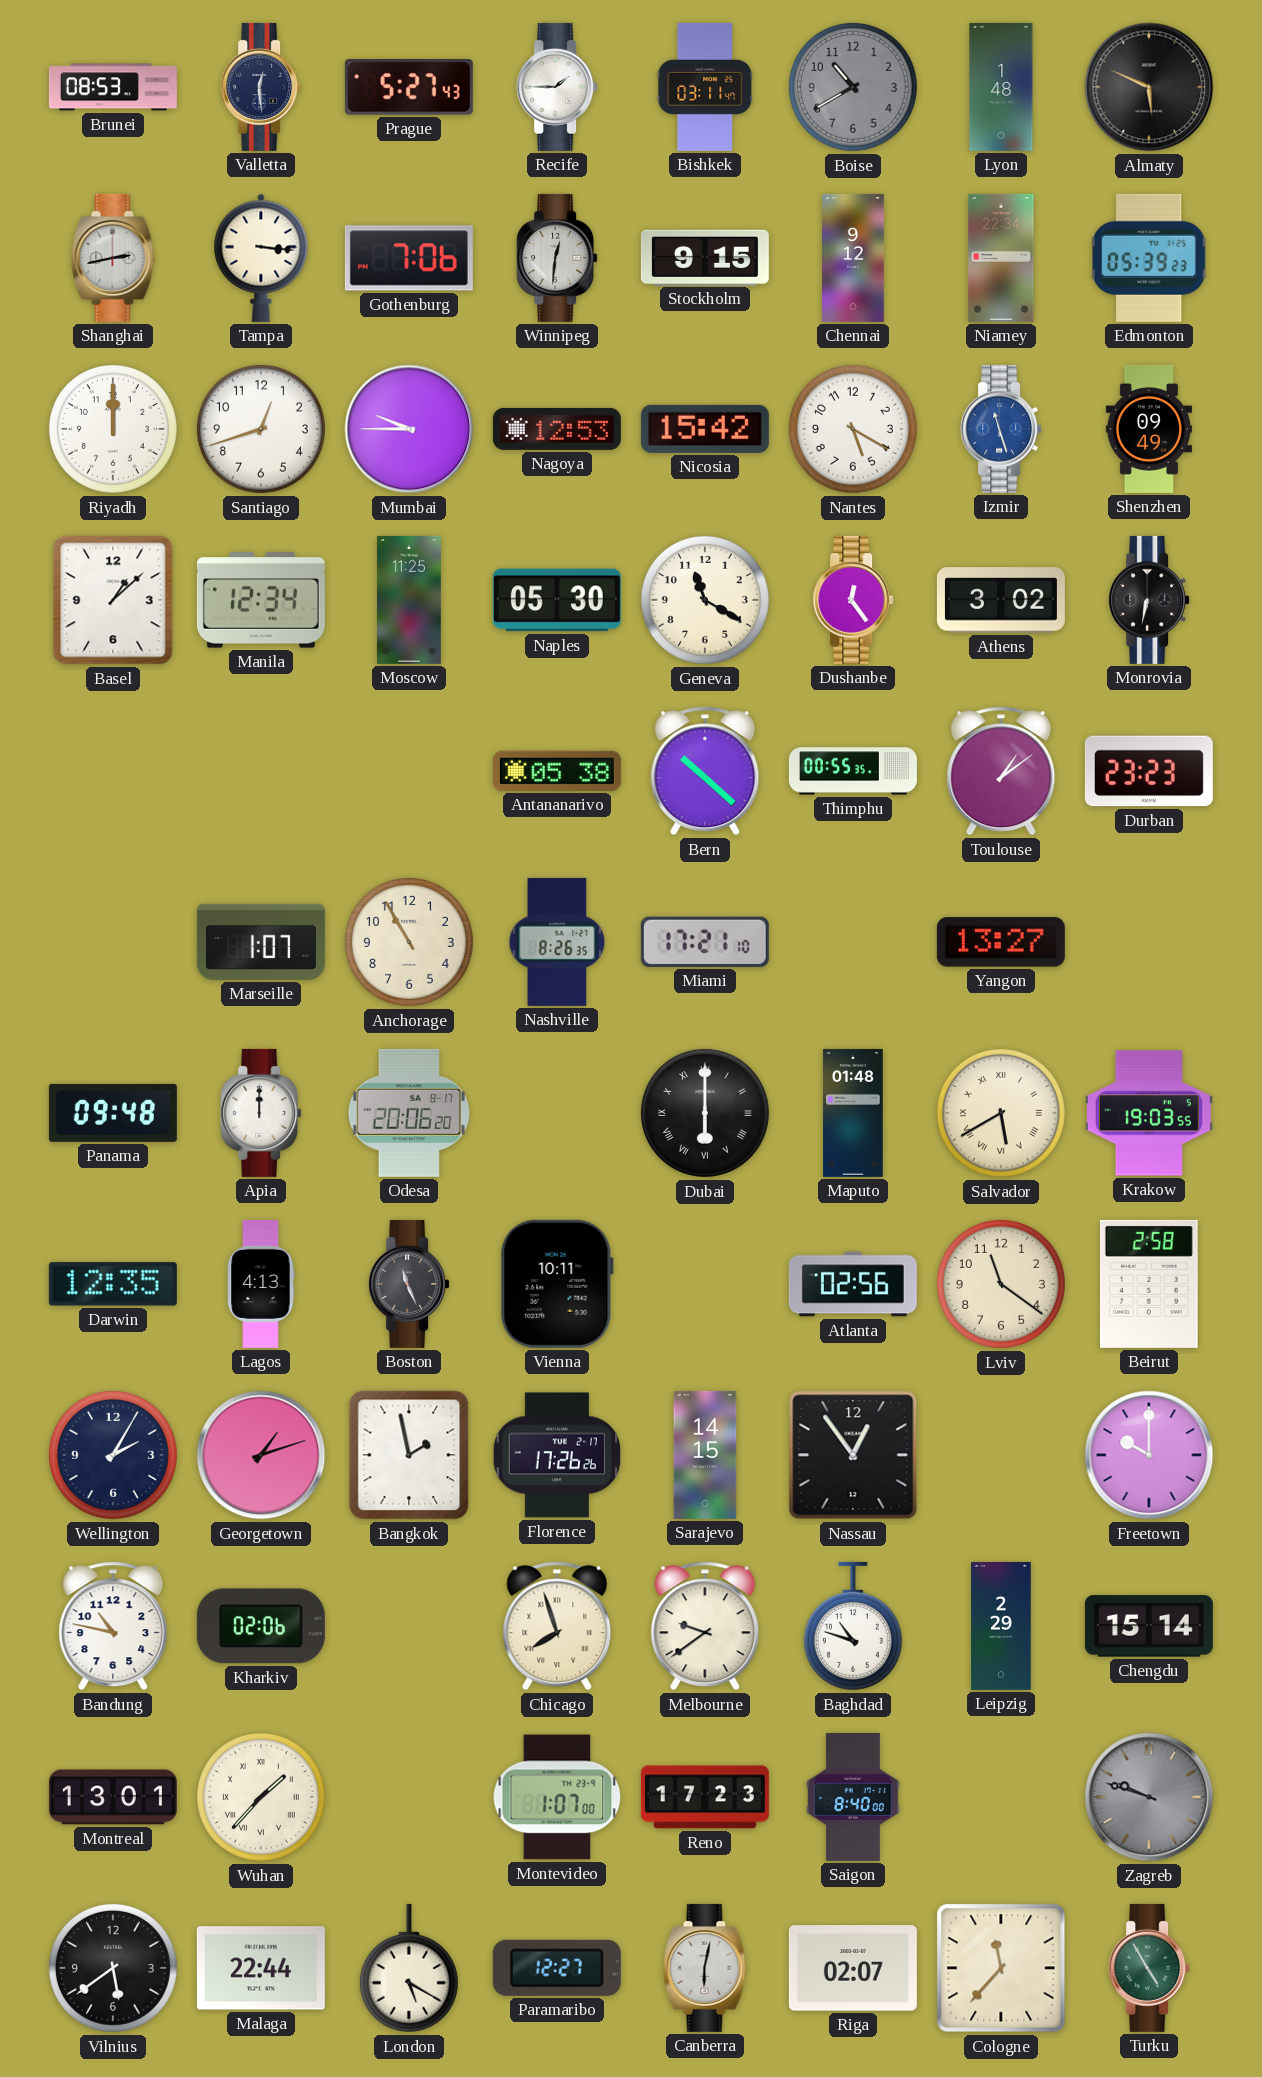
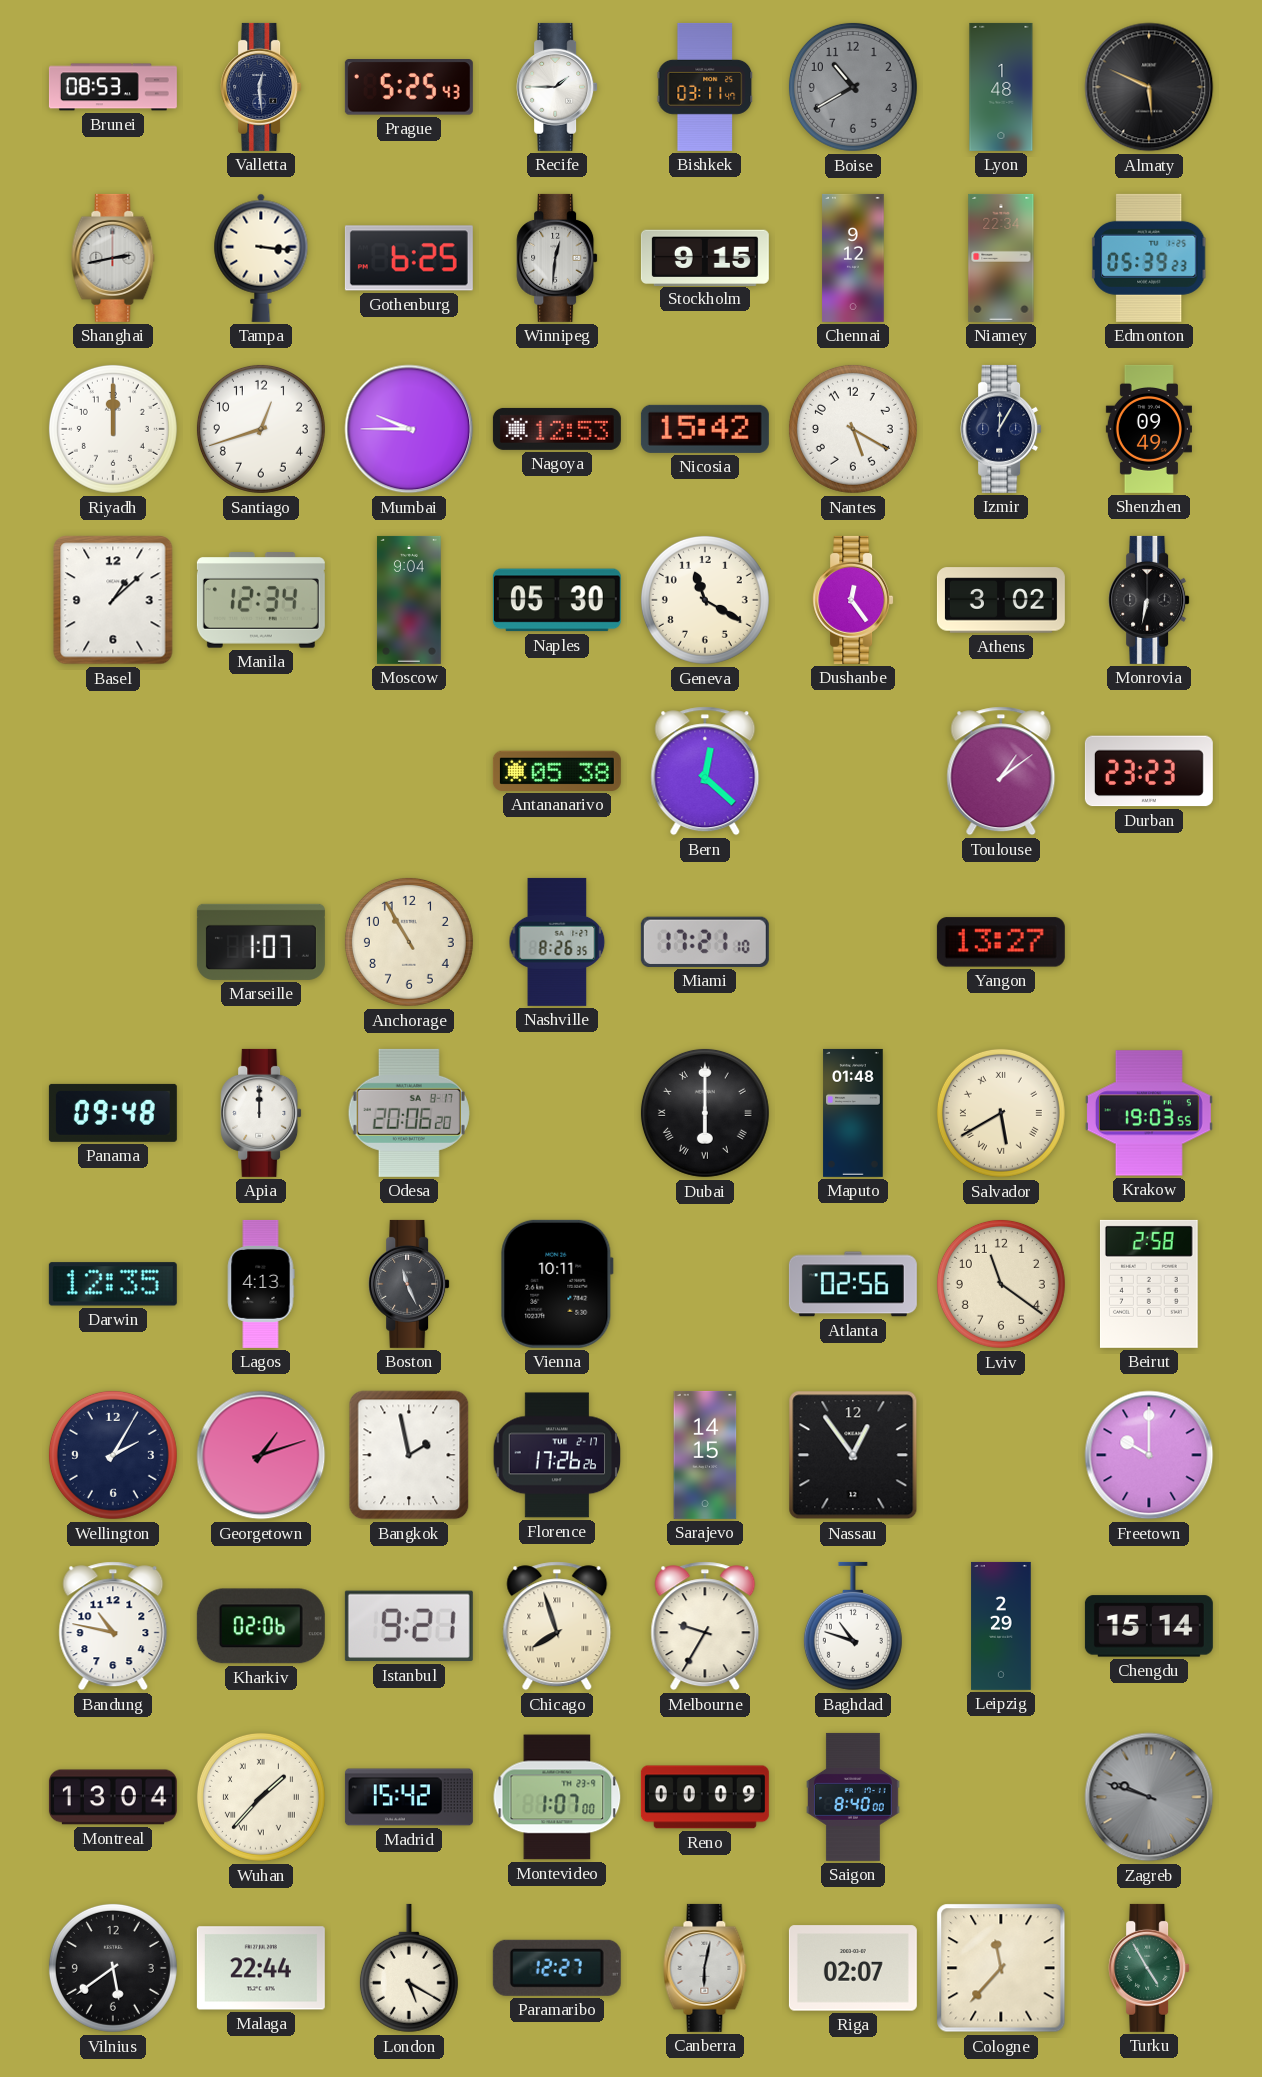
Prague: 5:27 -> 5:25 (409, 87)
Gothenburg: 7:06 -> 6:25 (409, 258)
Izmir: 11:27 -> 12:05 (1001, 429)
Izmir dial: blue -> navy (1001, 429)
Moscow: 11:25 -> 9:04 (409, 600)
Bern: 10:22 -> 12:22 (705, 771)
Thimphu: 00:55 -> none (853, 771)
Istanbul: none -> 9:21 (409, 1626)
Melbourne: 9:39 -> 9:35 (705, 1626)
Montreal: 13:01 -> 13:04 (113, 1797)
Madrid: none -> 15:42 (409, 1797)
Reno: 17:23 -> 00:09 (705, 1797)
